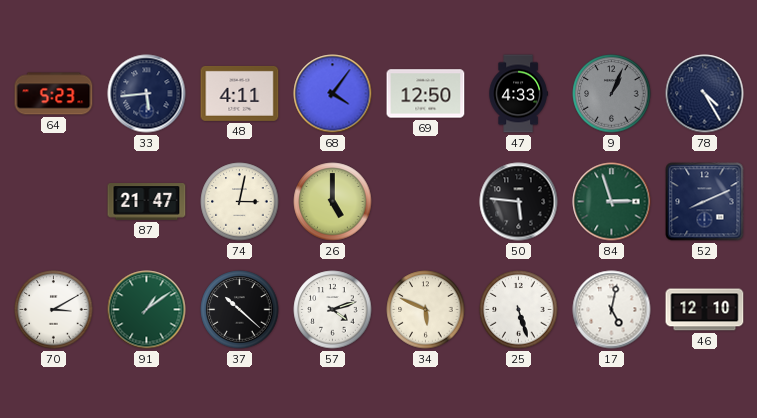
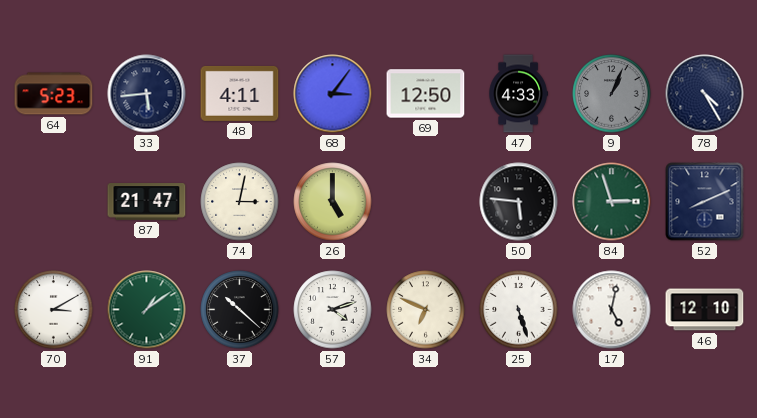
68: 4:06 -> 3:06 (333, 94)
34: 5:49 -> 6:49 (426, 310)
